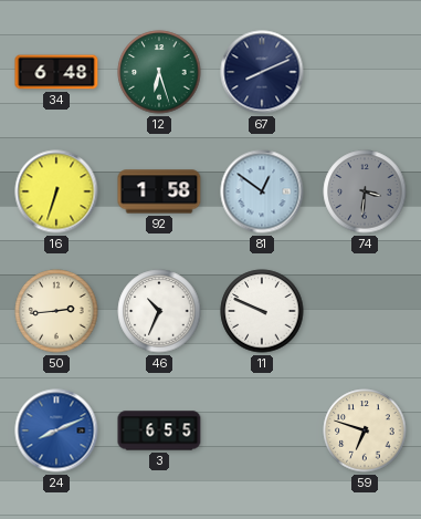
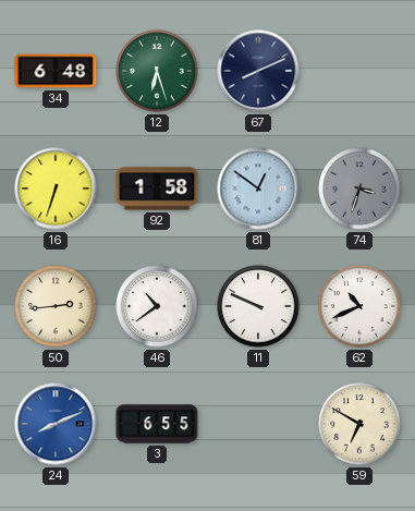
74: 3:31 -> 3:33 (359, 188)
46: 10:34 -> 10:39 (157, 306)
62: none -> 10:41 (359, 306)
59: 6:48 -> 6:50 (359, 424)
